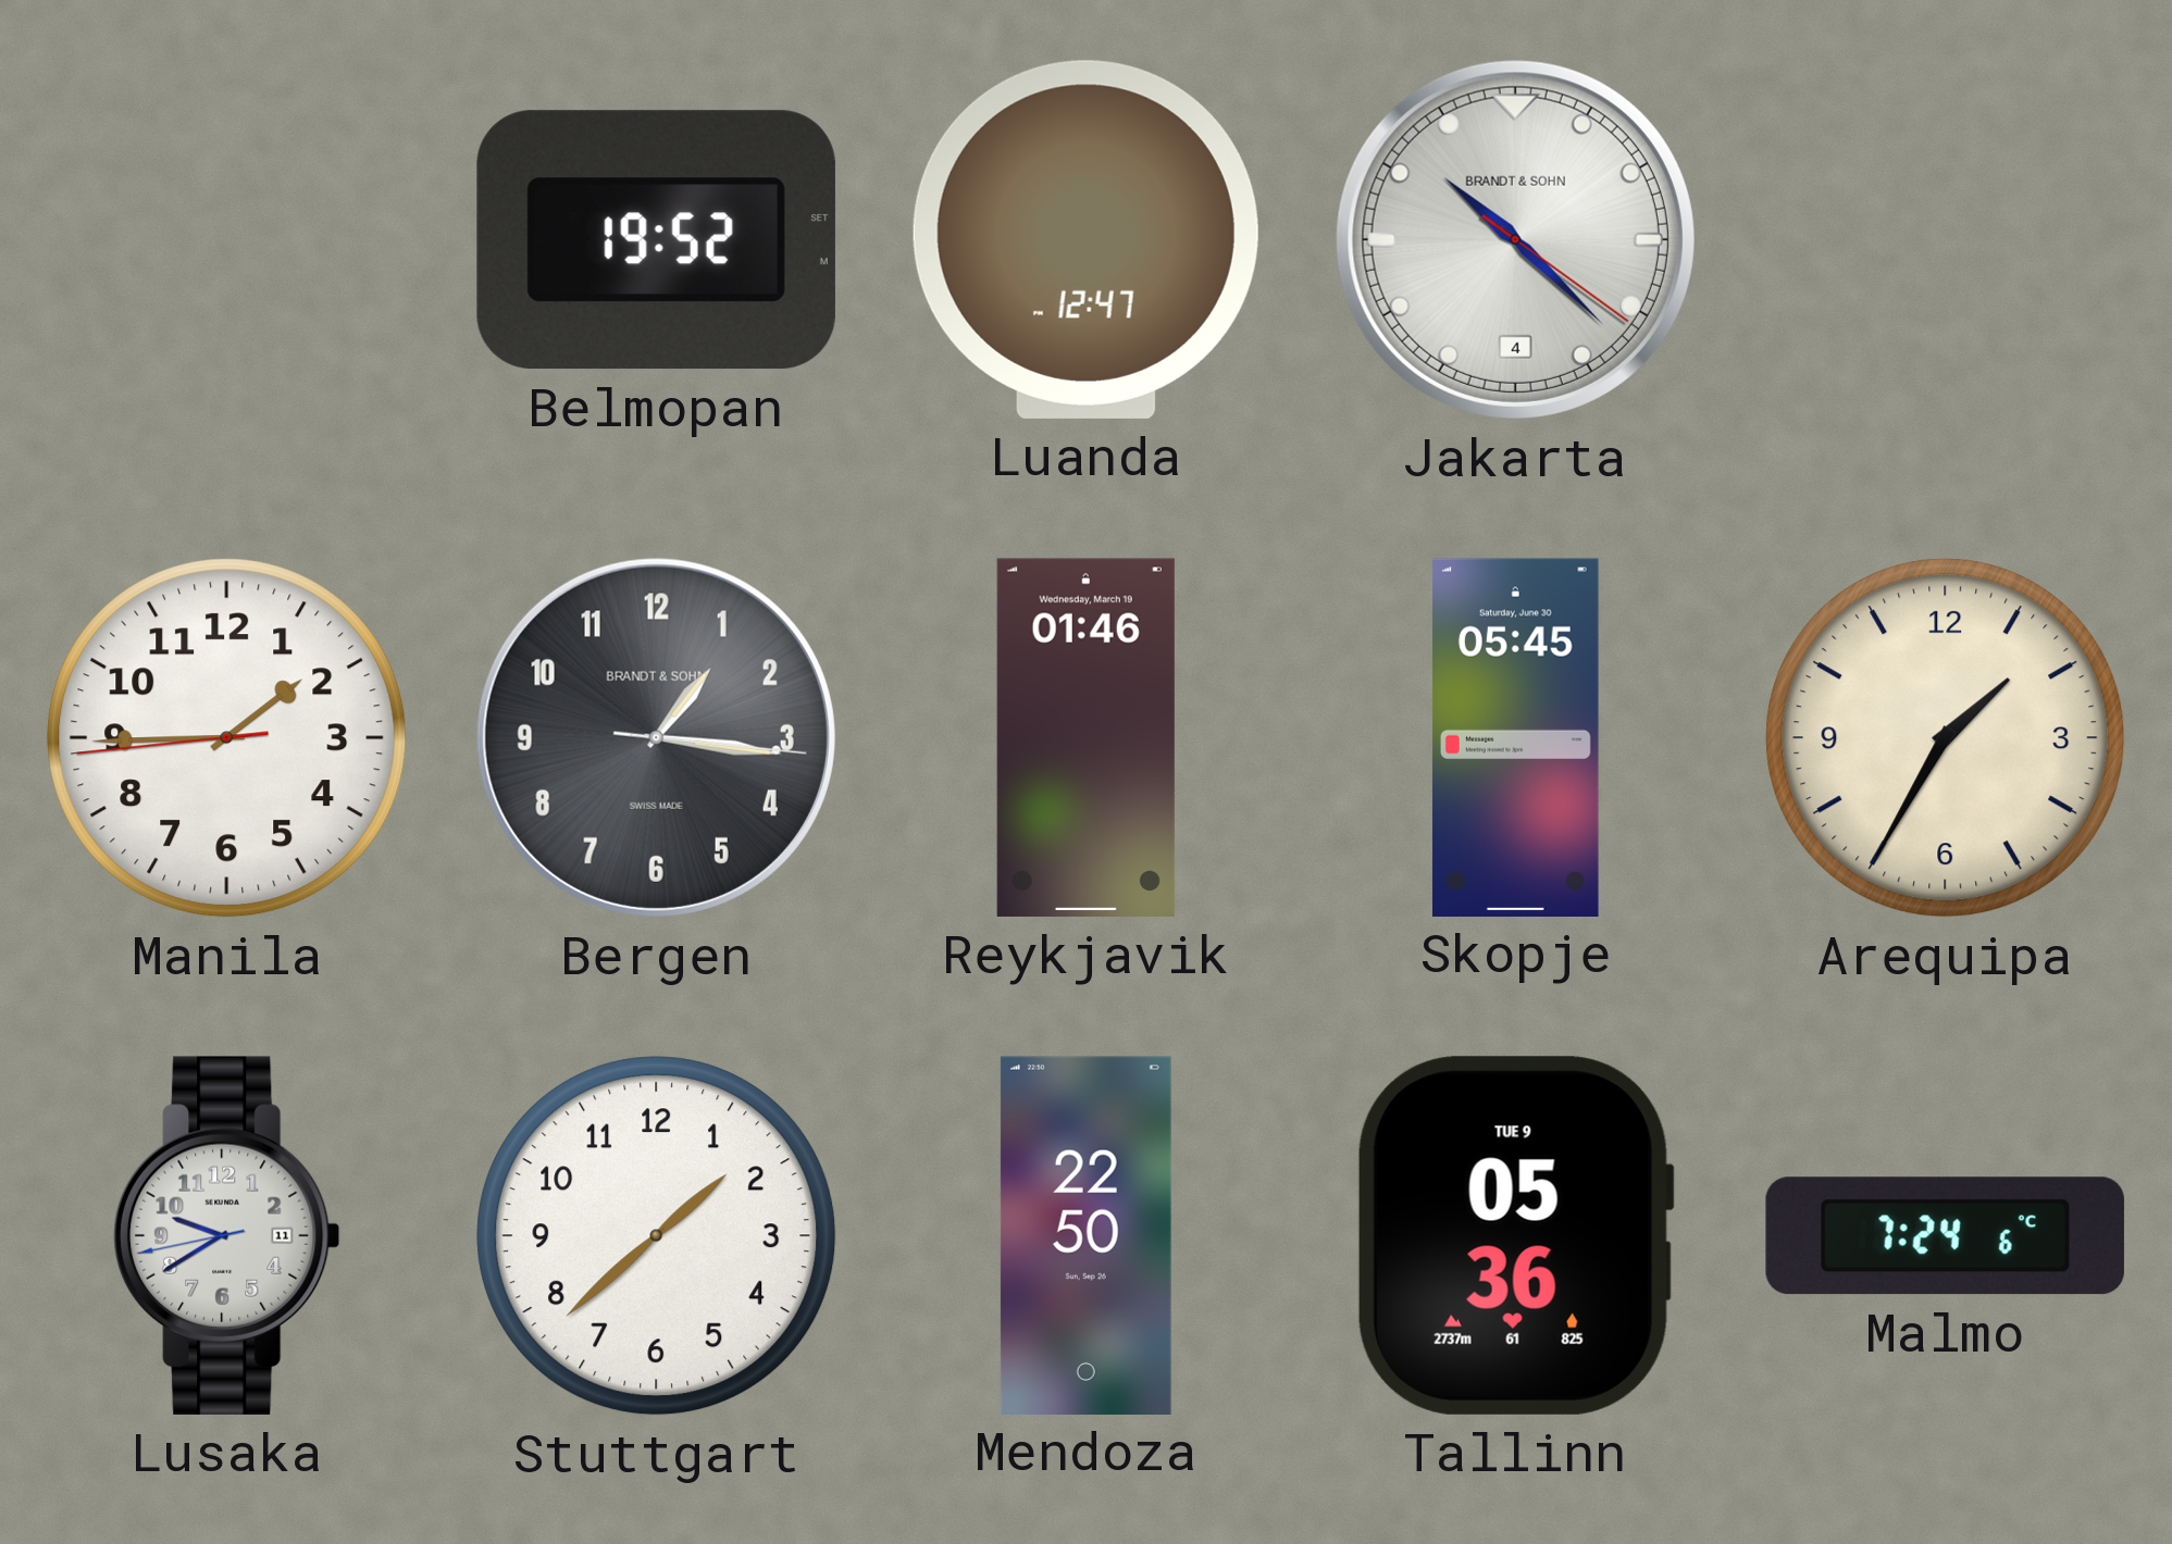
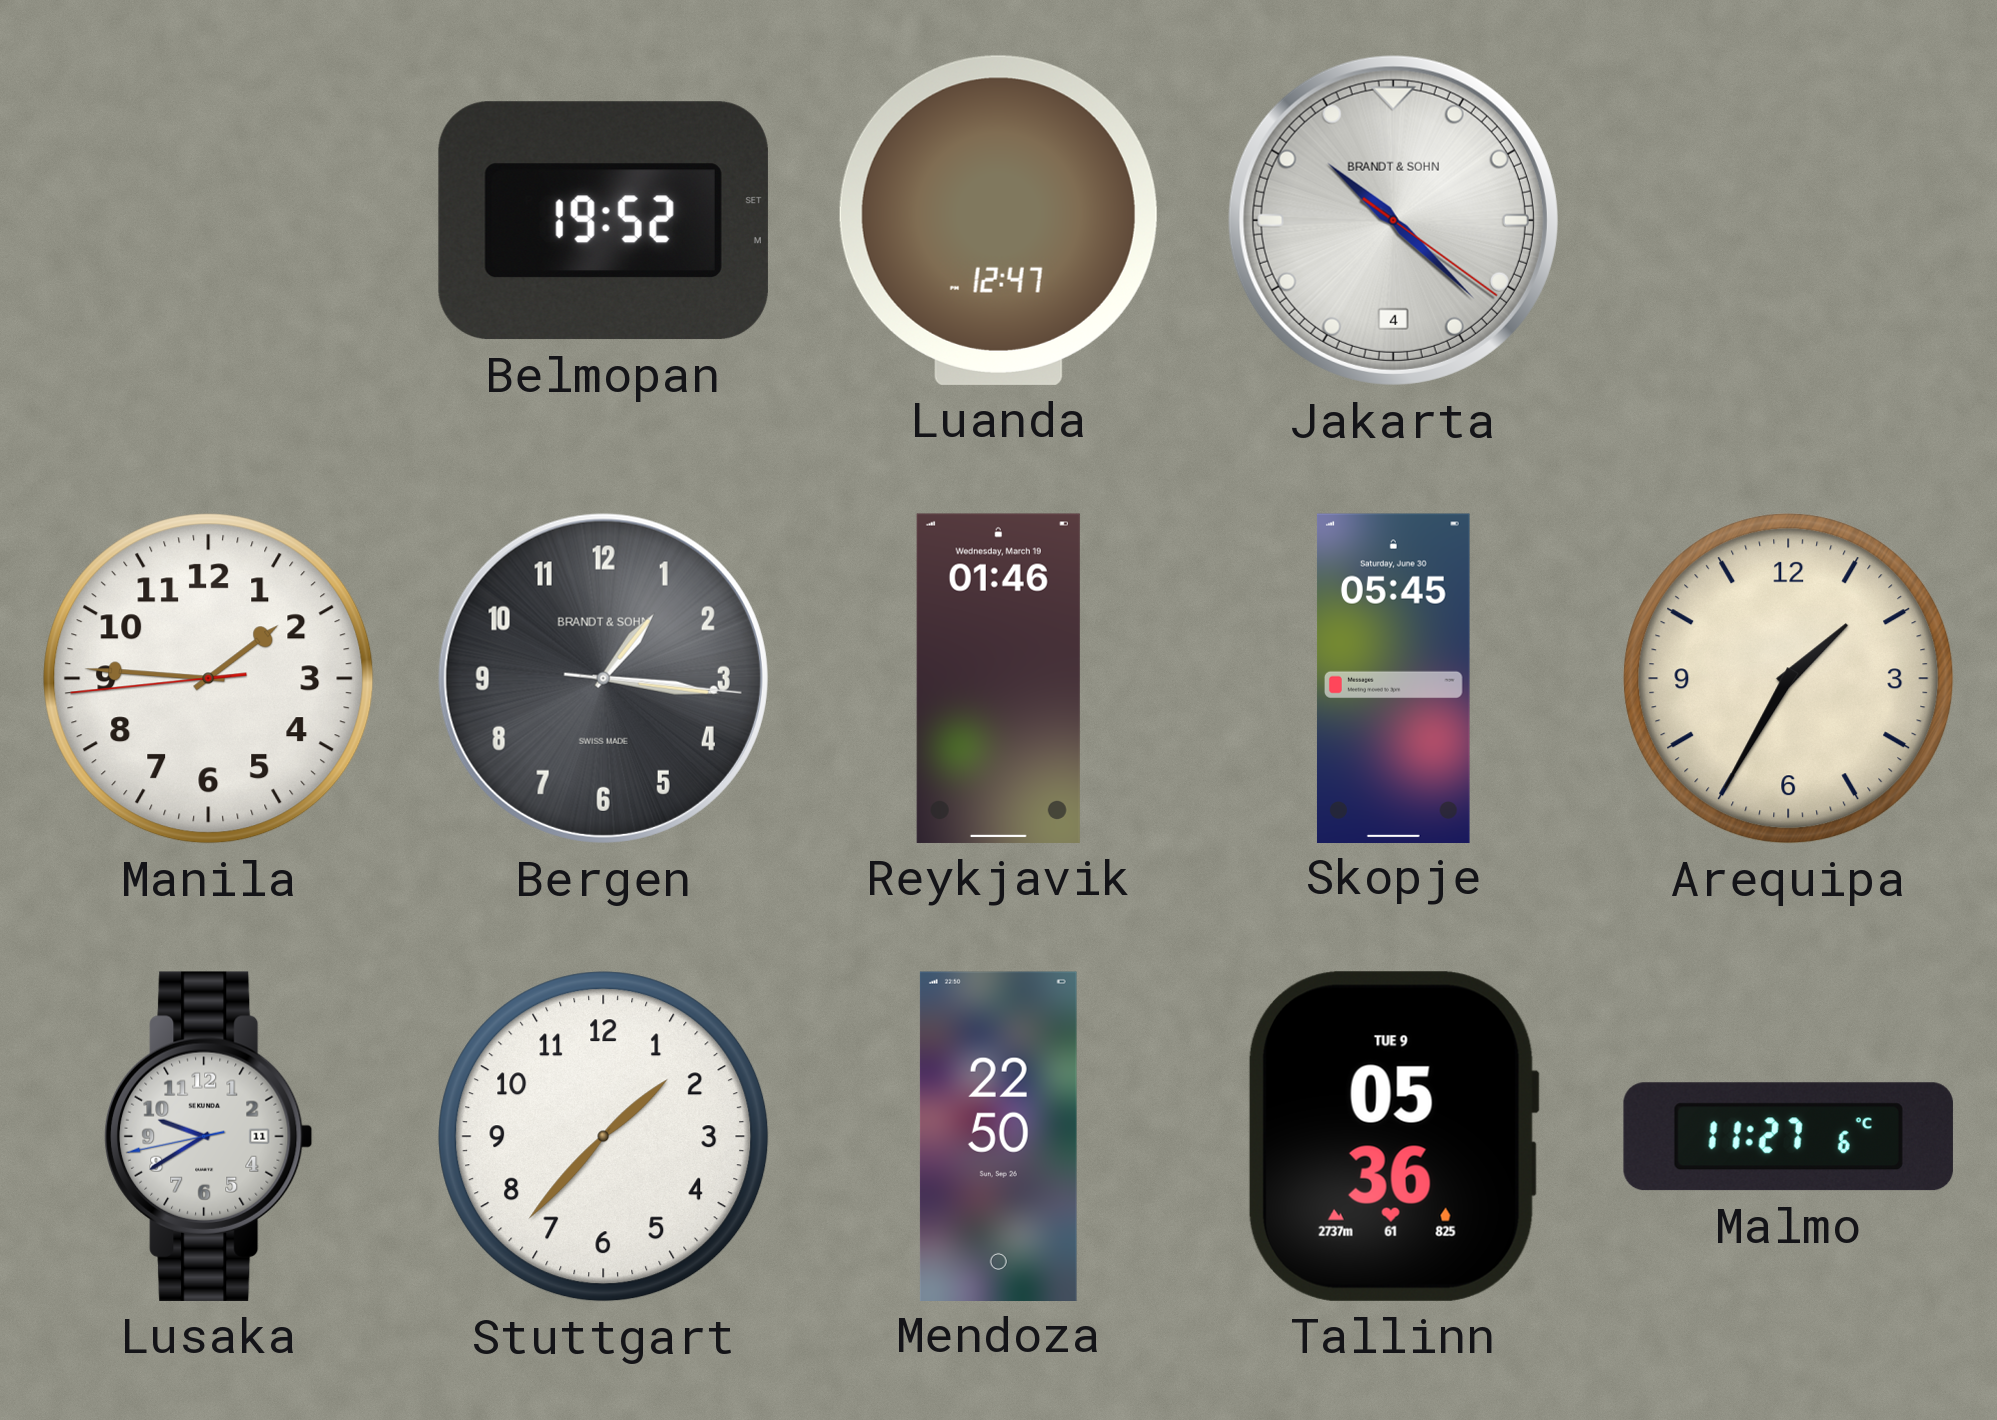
Manila: 1:44 -> 1:45 (209, 679)
Stuttgart: 1:38 -> 1:37 (604, 1137)
Malmo: 7:24 -> 11:27 (1788, 1137)
